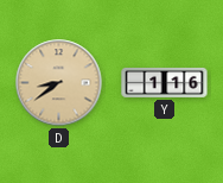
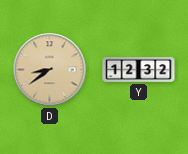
Y: 1:16 -> 12:32 (139, 69)
